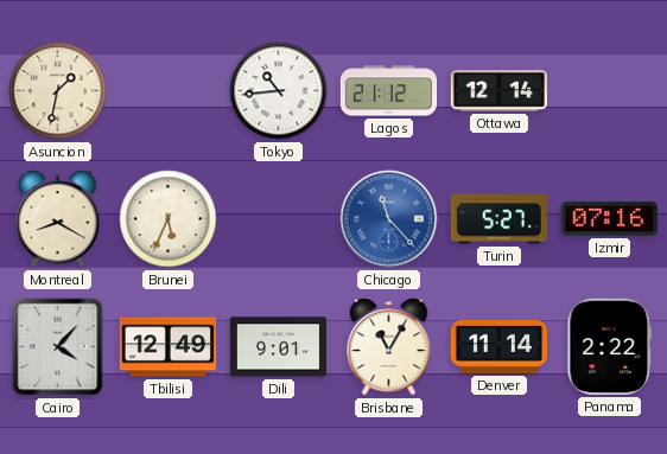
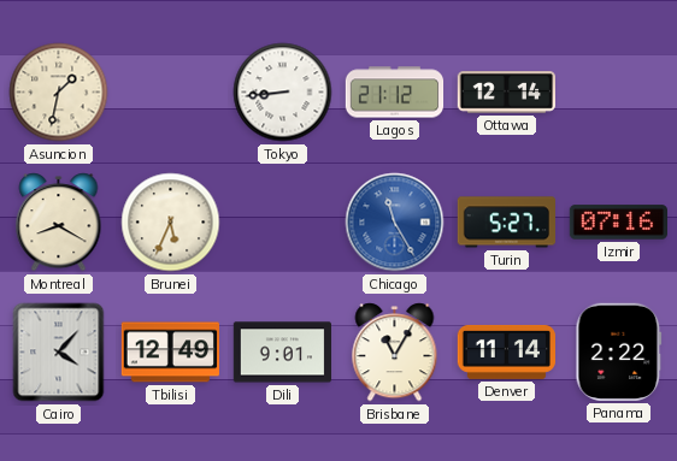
Tokyo: 10:44 -> 8:44 (283, 93)
Chicago: 11:23 -> 11:25 (395, 223)
